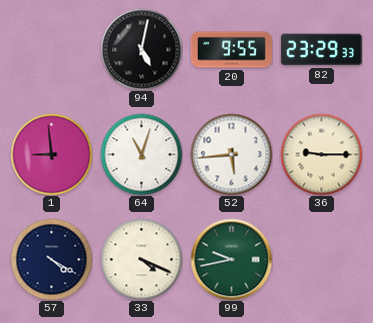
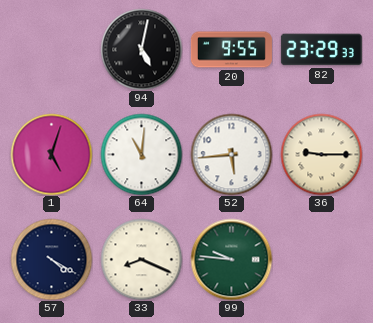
1: 8:59 -> 5:03 (51, 154)
64: 11:03 -> 11:01 (141, 154)
33: 4:19 -> 8:19 (141, 259)
99: 9:43 -> 9:46 (231, 259)
